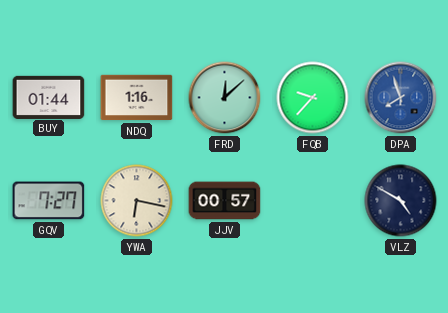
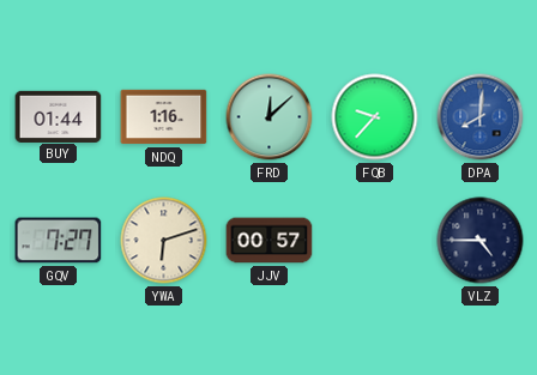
DPA: 7:57 -> 8:01 (481, 117)
YWA: 6:17 -> 6:12 (164, 241)
VLZ: 4:50 -> 4:45 (481, 241)
